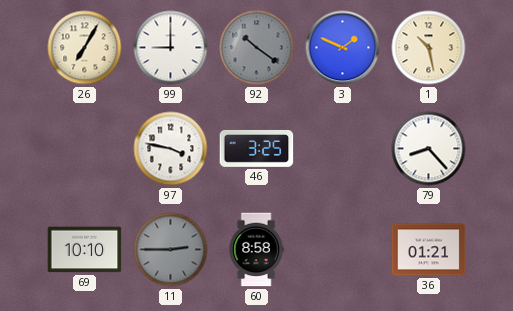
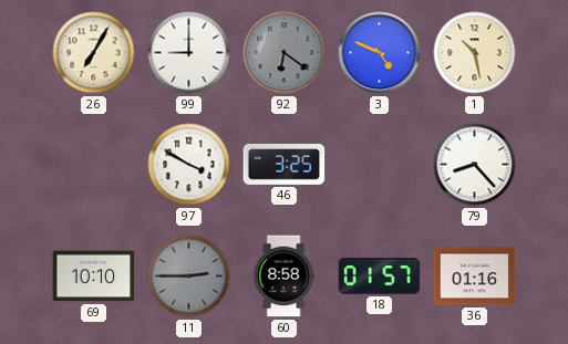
92: 10:21 -> 6:21 (285, 53)
3: 1:49 -> 4:49 (380, 53)
97: 3:47 -> 3:50 (189, 165)
18: none -> 01:57 (380, 277)
36: 01:21 -> 01:16 (475, 277)
